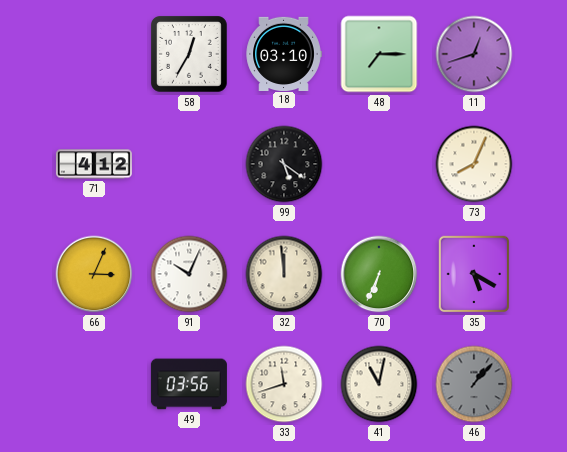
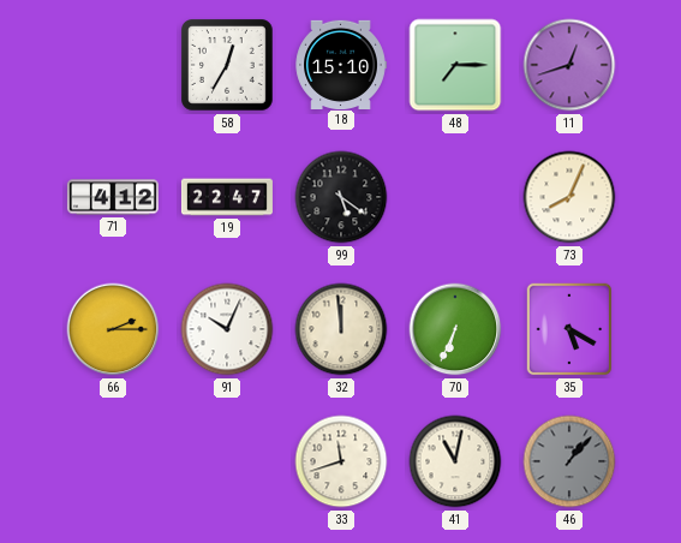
18: 03:10 -> 15:10 (341, 64)
19: none -> 22:47 (227, 197)
66: 3:04 -> 2:15 (113, 329)
49: 03:56 -> none (189, 384)
